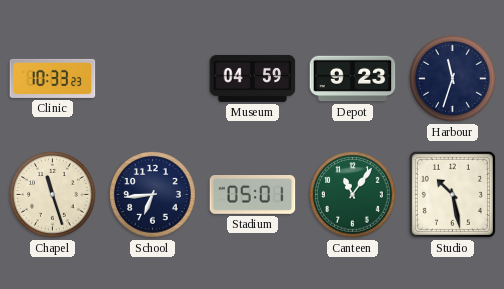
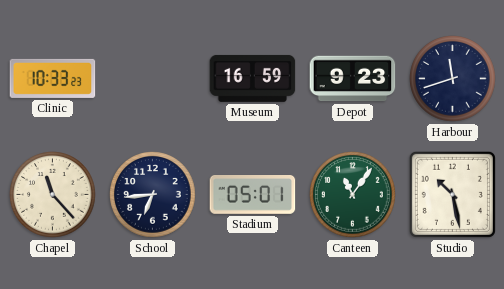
Museum: 04:59 -> 16:59 (253, 78)
Harbour: 11:33 -> 11:42 (453, 79)
Chapel: 11:27 -> 11:23 (53, 195)
